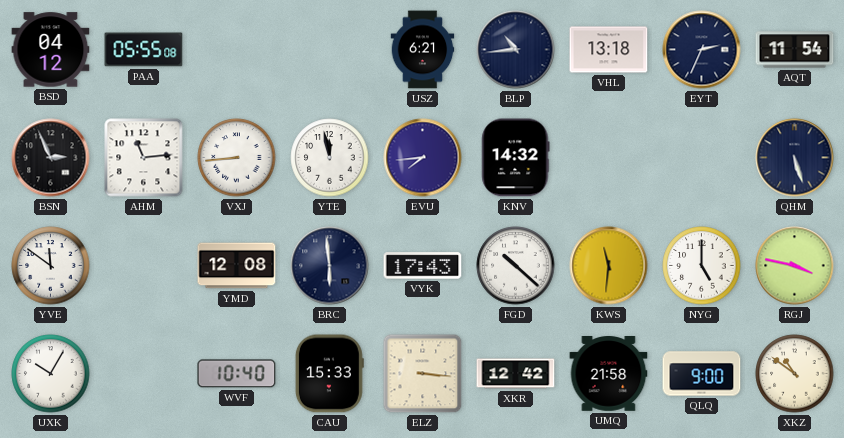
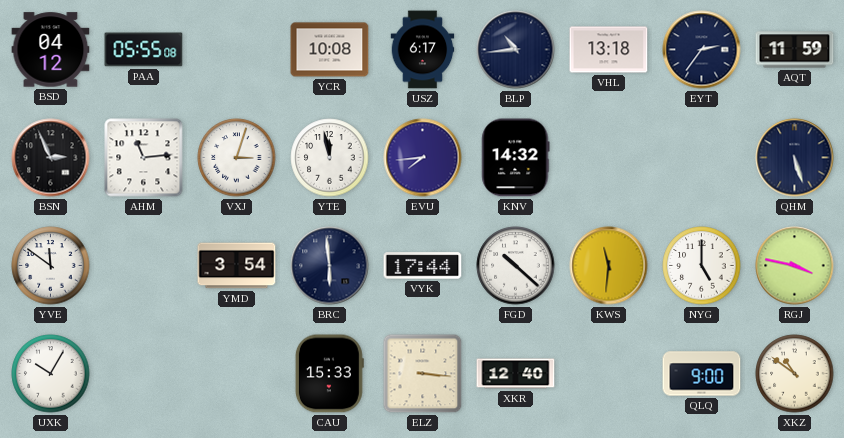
YCR: none -> 10:08 (330, 50)
USZ: 6:21 -> 6:17 (423, 50)
EYT: 2:34 -> 2:36 (702, 50)
AQT: 11:54 -> 11:59 (795, 50)
VXJ: 8:44 -> 3:03 (237, 158)
YMD: 12:08 -> 3:54 (237, 266)
VYK: 17:43 -> 17:44 (423, 266)
WVF: 10:40 -> none (237, 374)
XKR: 12:42 -> 12:40 (516, 374)
UMQ: 21:58 -> none (609, 374)
